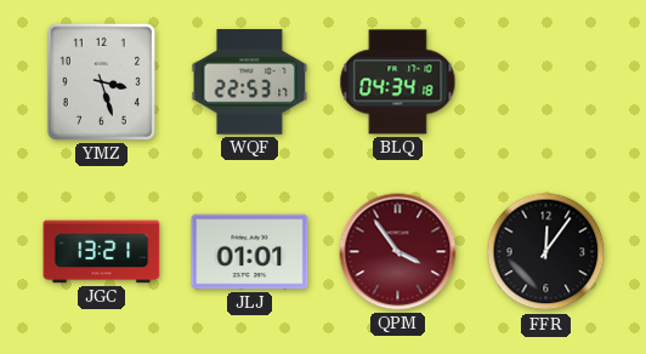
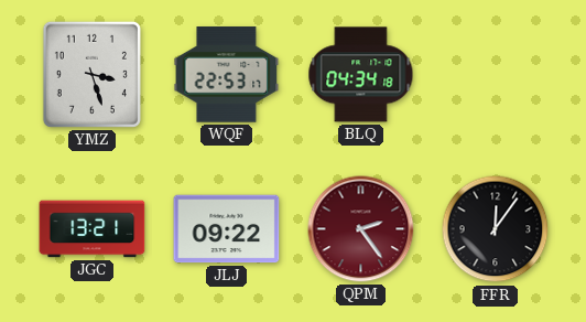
JLJ: 01:01 -> 09:22 (227, 229)
QPM: 3:54 -> 2:24 (361, 229)
